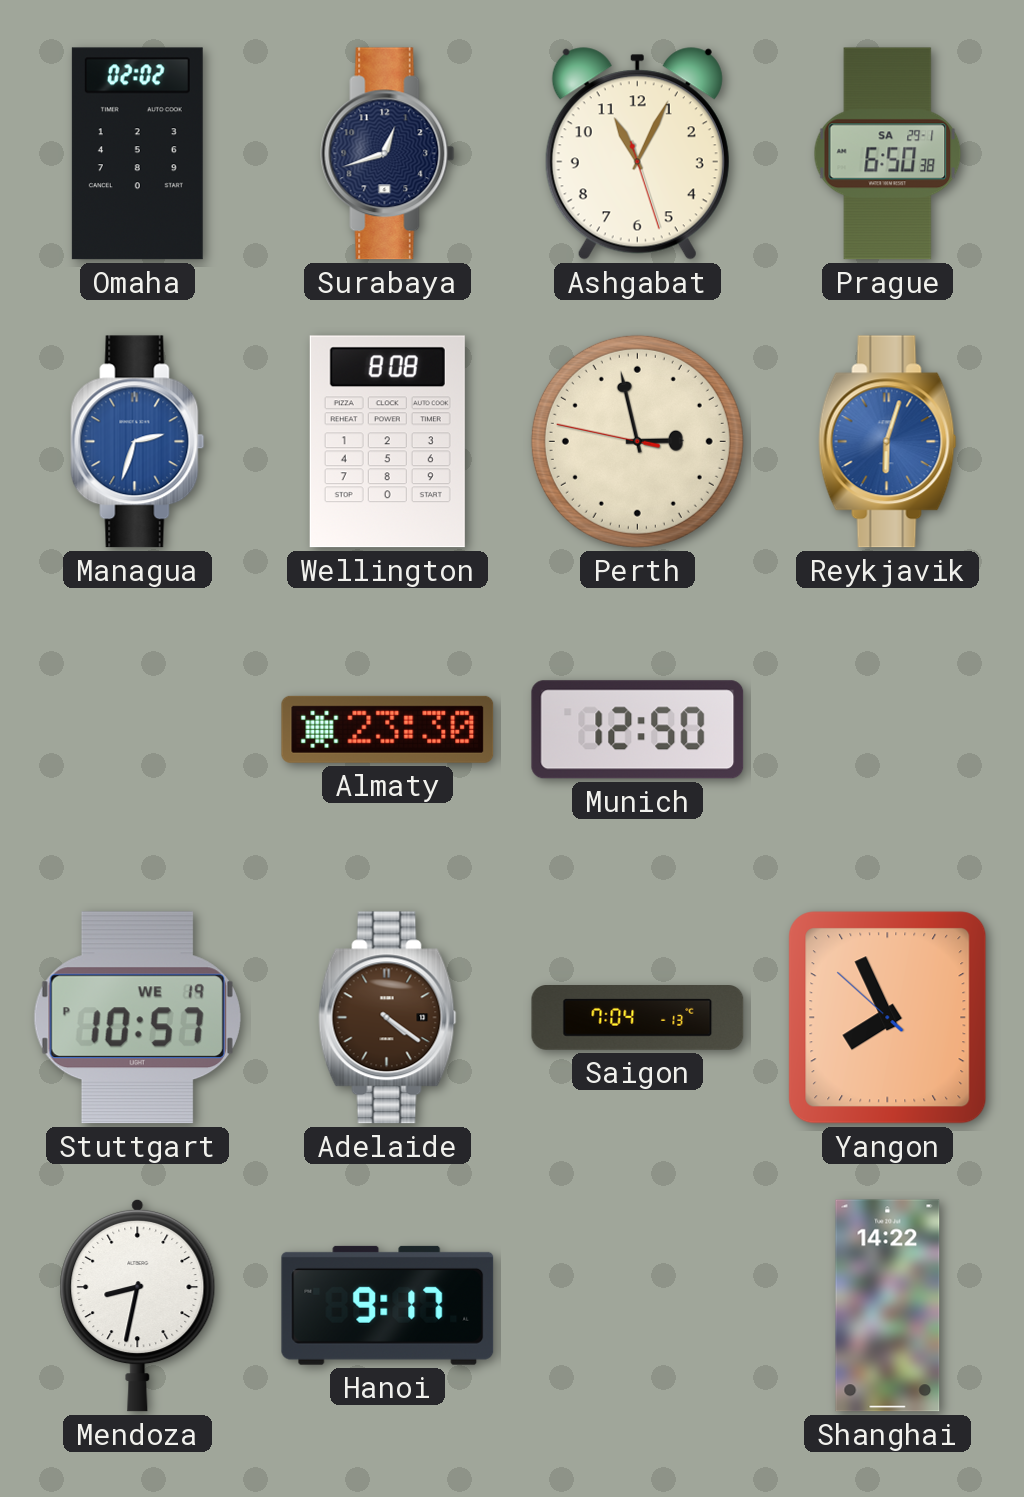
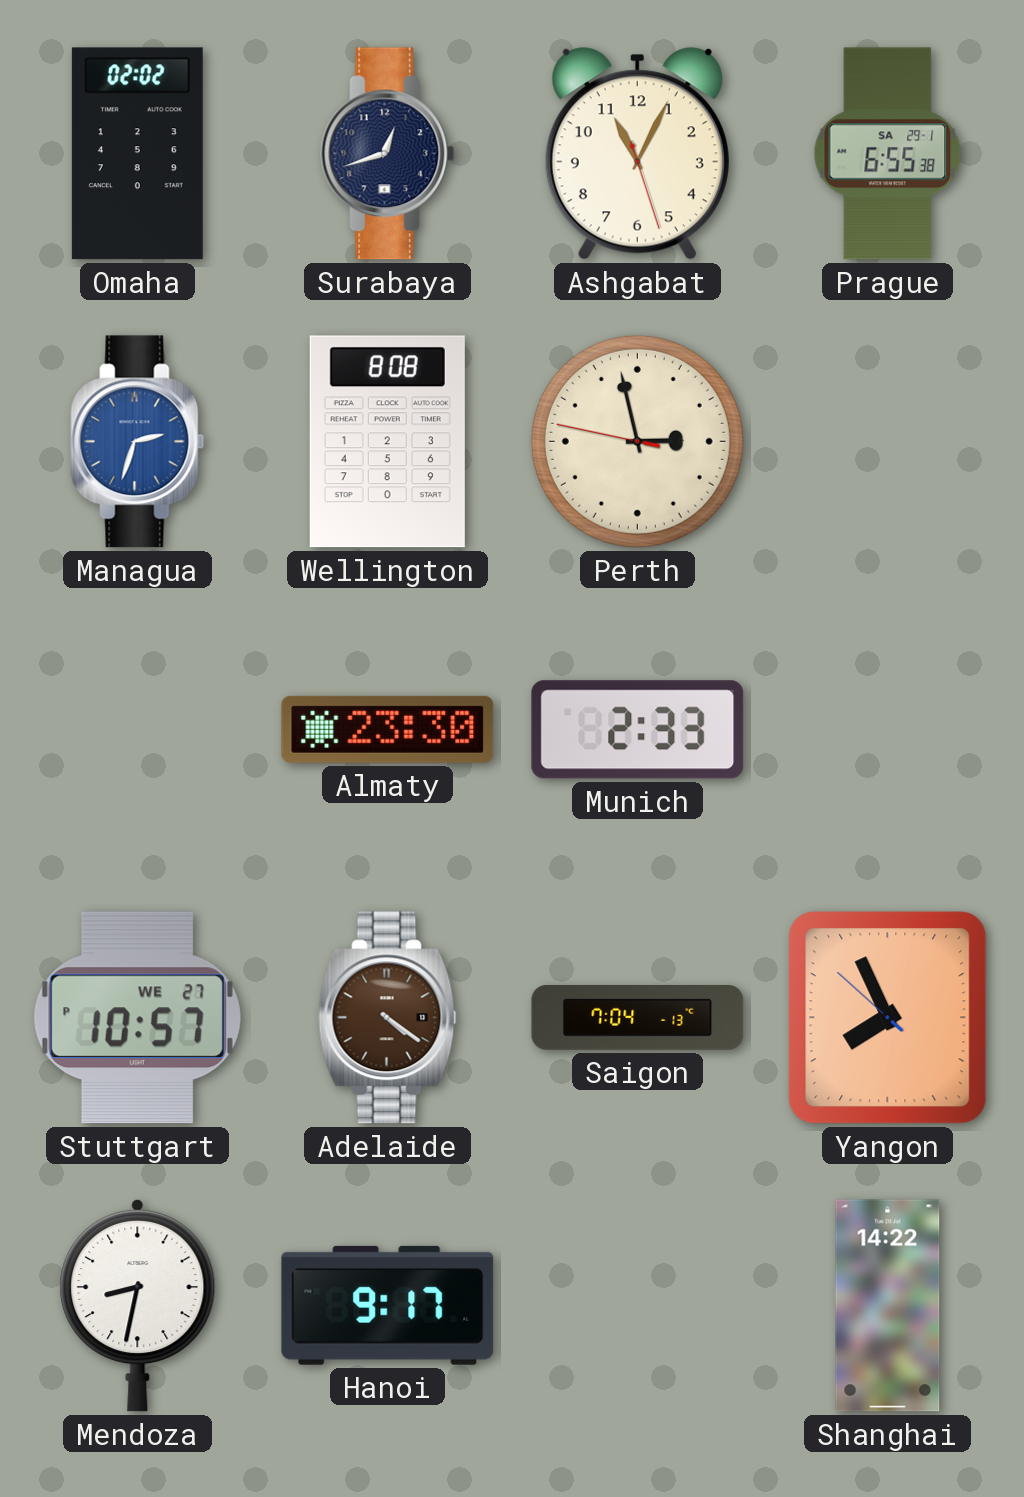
Prague: 6:50 -> 6:55 (888, 154)
Reykjavik: 6:03 -> none (888, 442)
Munich: 12:50 -> 2:33 (638, 730)
Stuttgart date: WE 19 -> WE 27 (137, 1018)
